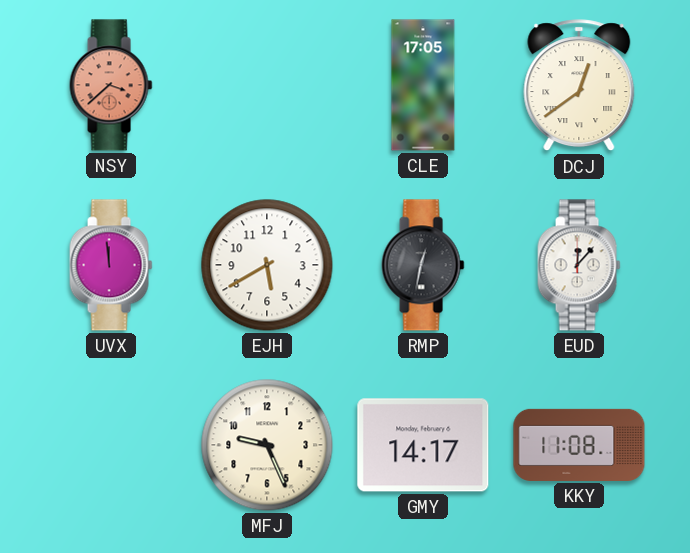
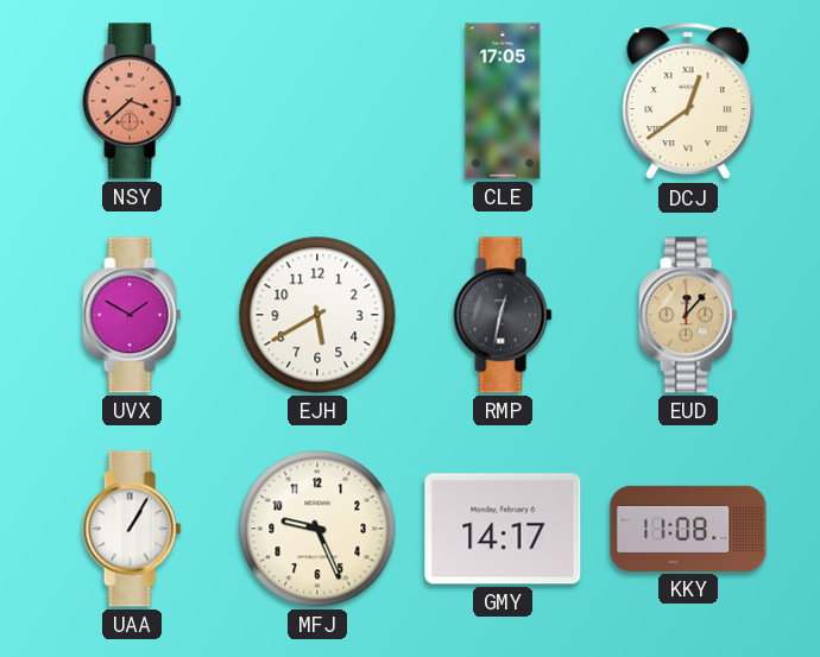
UVX: 11:59 -> 1:50 (132, 315)
EUD dial: white -> champagne (688, 315)
UAA: none -> 1:05 (132, 529)
